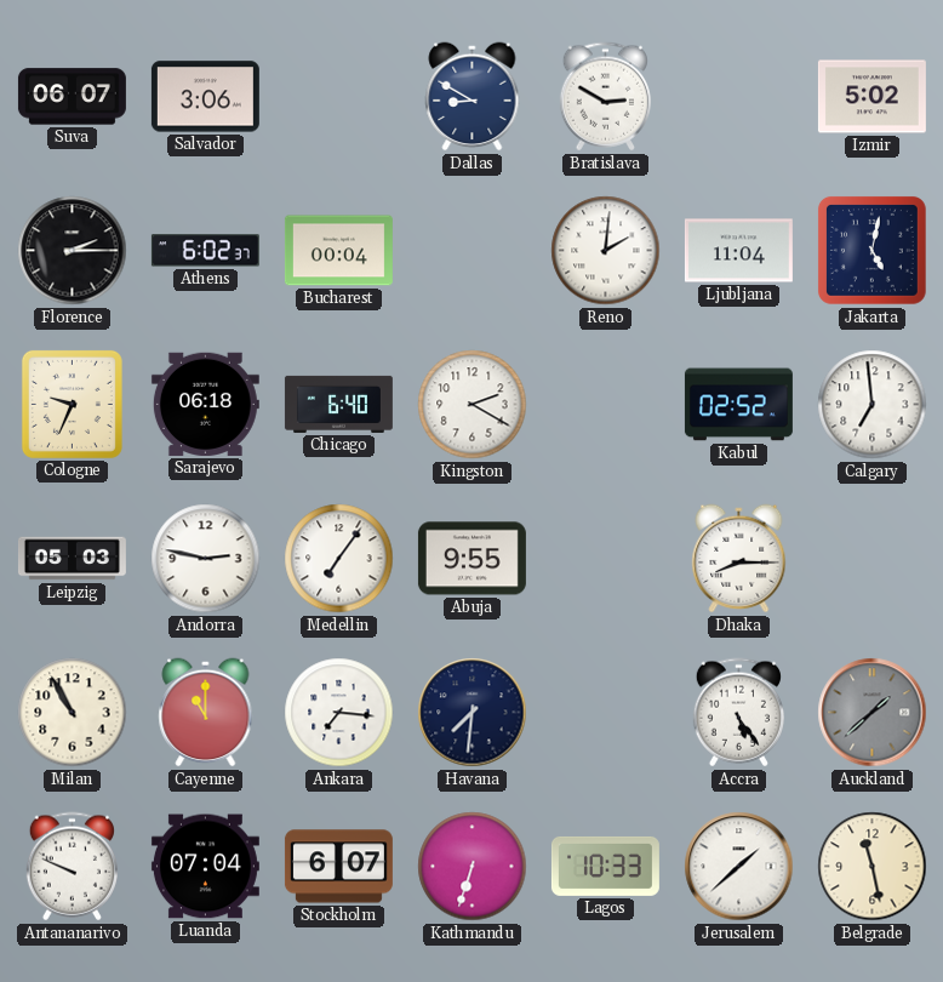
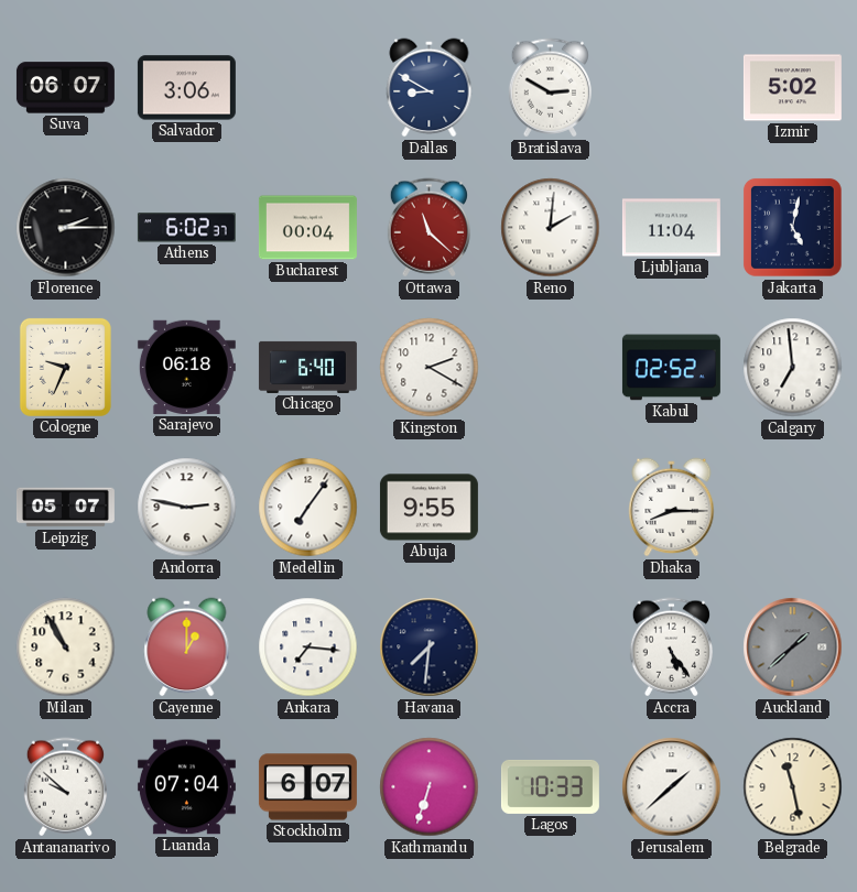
Ottawa: none -> 11:22 (428, 228)
Leipzig: 05:03 -> 05:07 (65, 508)
Cayenne: 11:00 -> 1:00 (187, 648)
Antananarivo: 9:49 -> 9:52 (65, 787)
